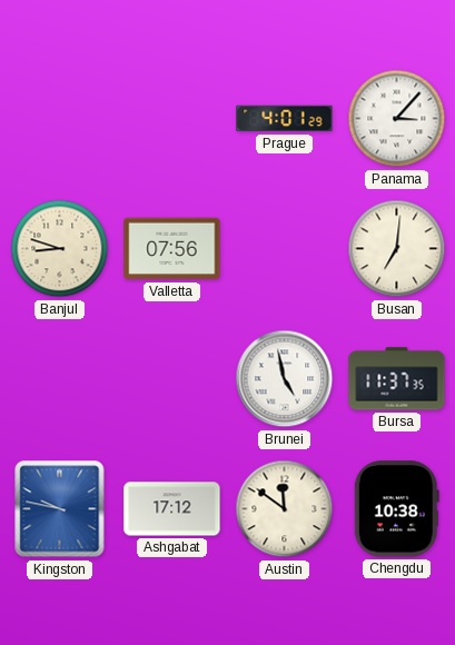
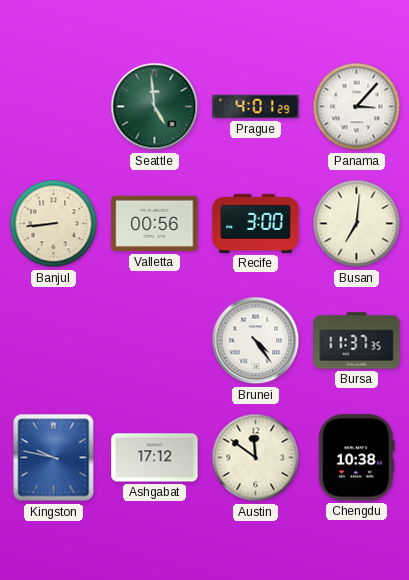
Seattle: none -> 4:59 (155, 107)
Banjul: 8:48 -> 8:44 (54, 224)
Valletta: 07:56 -> 00:56 (155, 224)
Recife: none -> 3:00 (256, 223)
Brunei: 4:58 -> 4:24 (256, 341)
